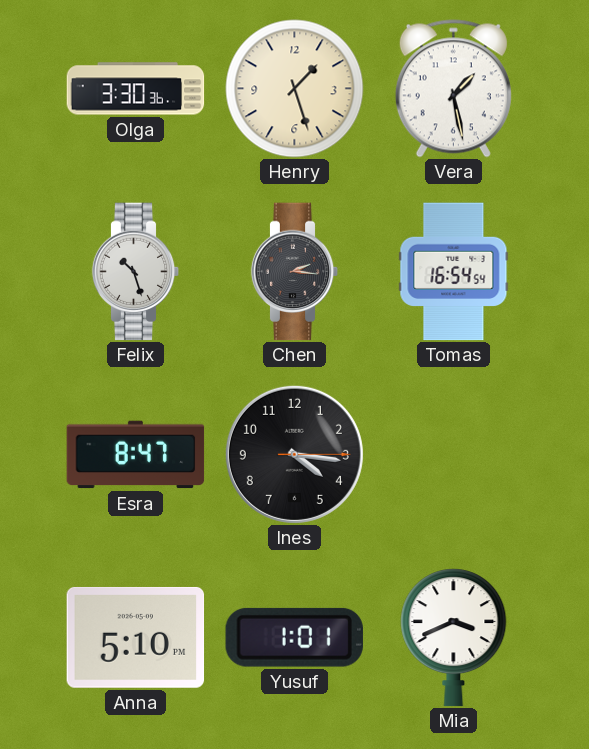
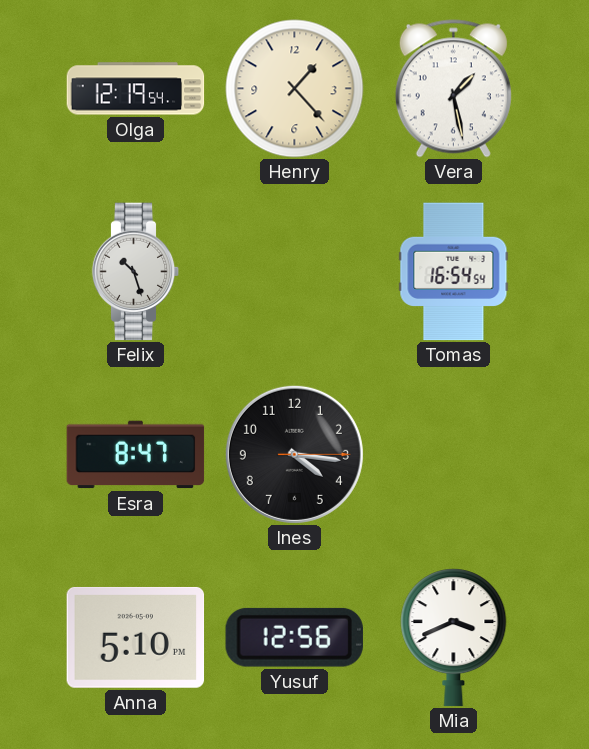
Olga: 3:30 -> 12:19 (136, 89)
Henry: 1:27 -> 1:23 (295, 89)
Chen: 2:16 -> none (295, 272)
Yusuf: 1:01 -> 12:56 (294, 637)
